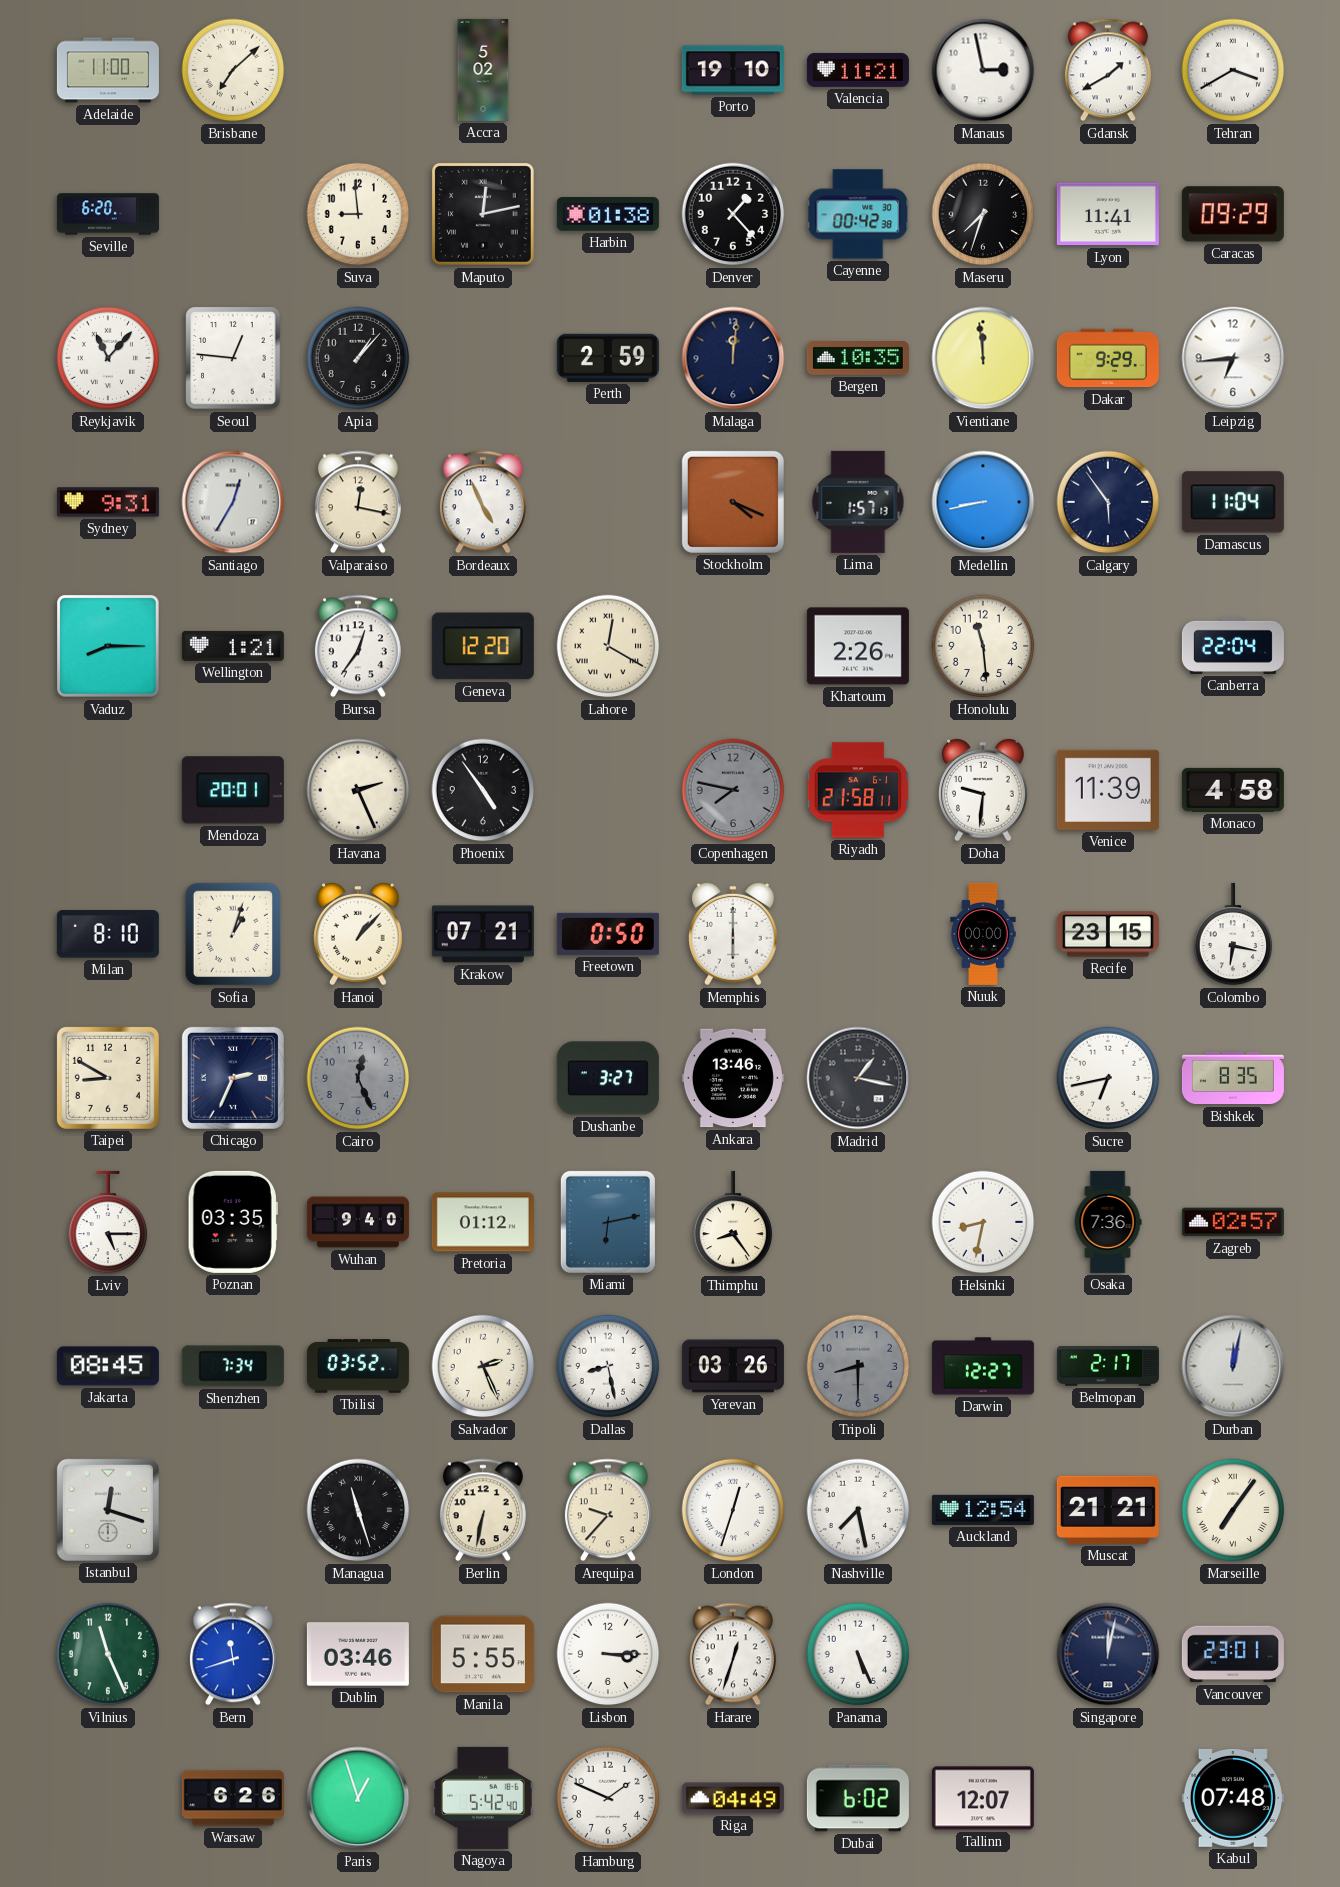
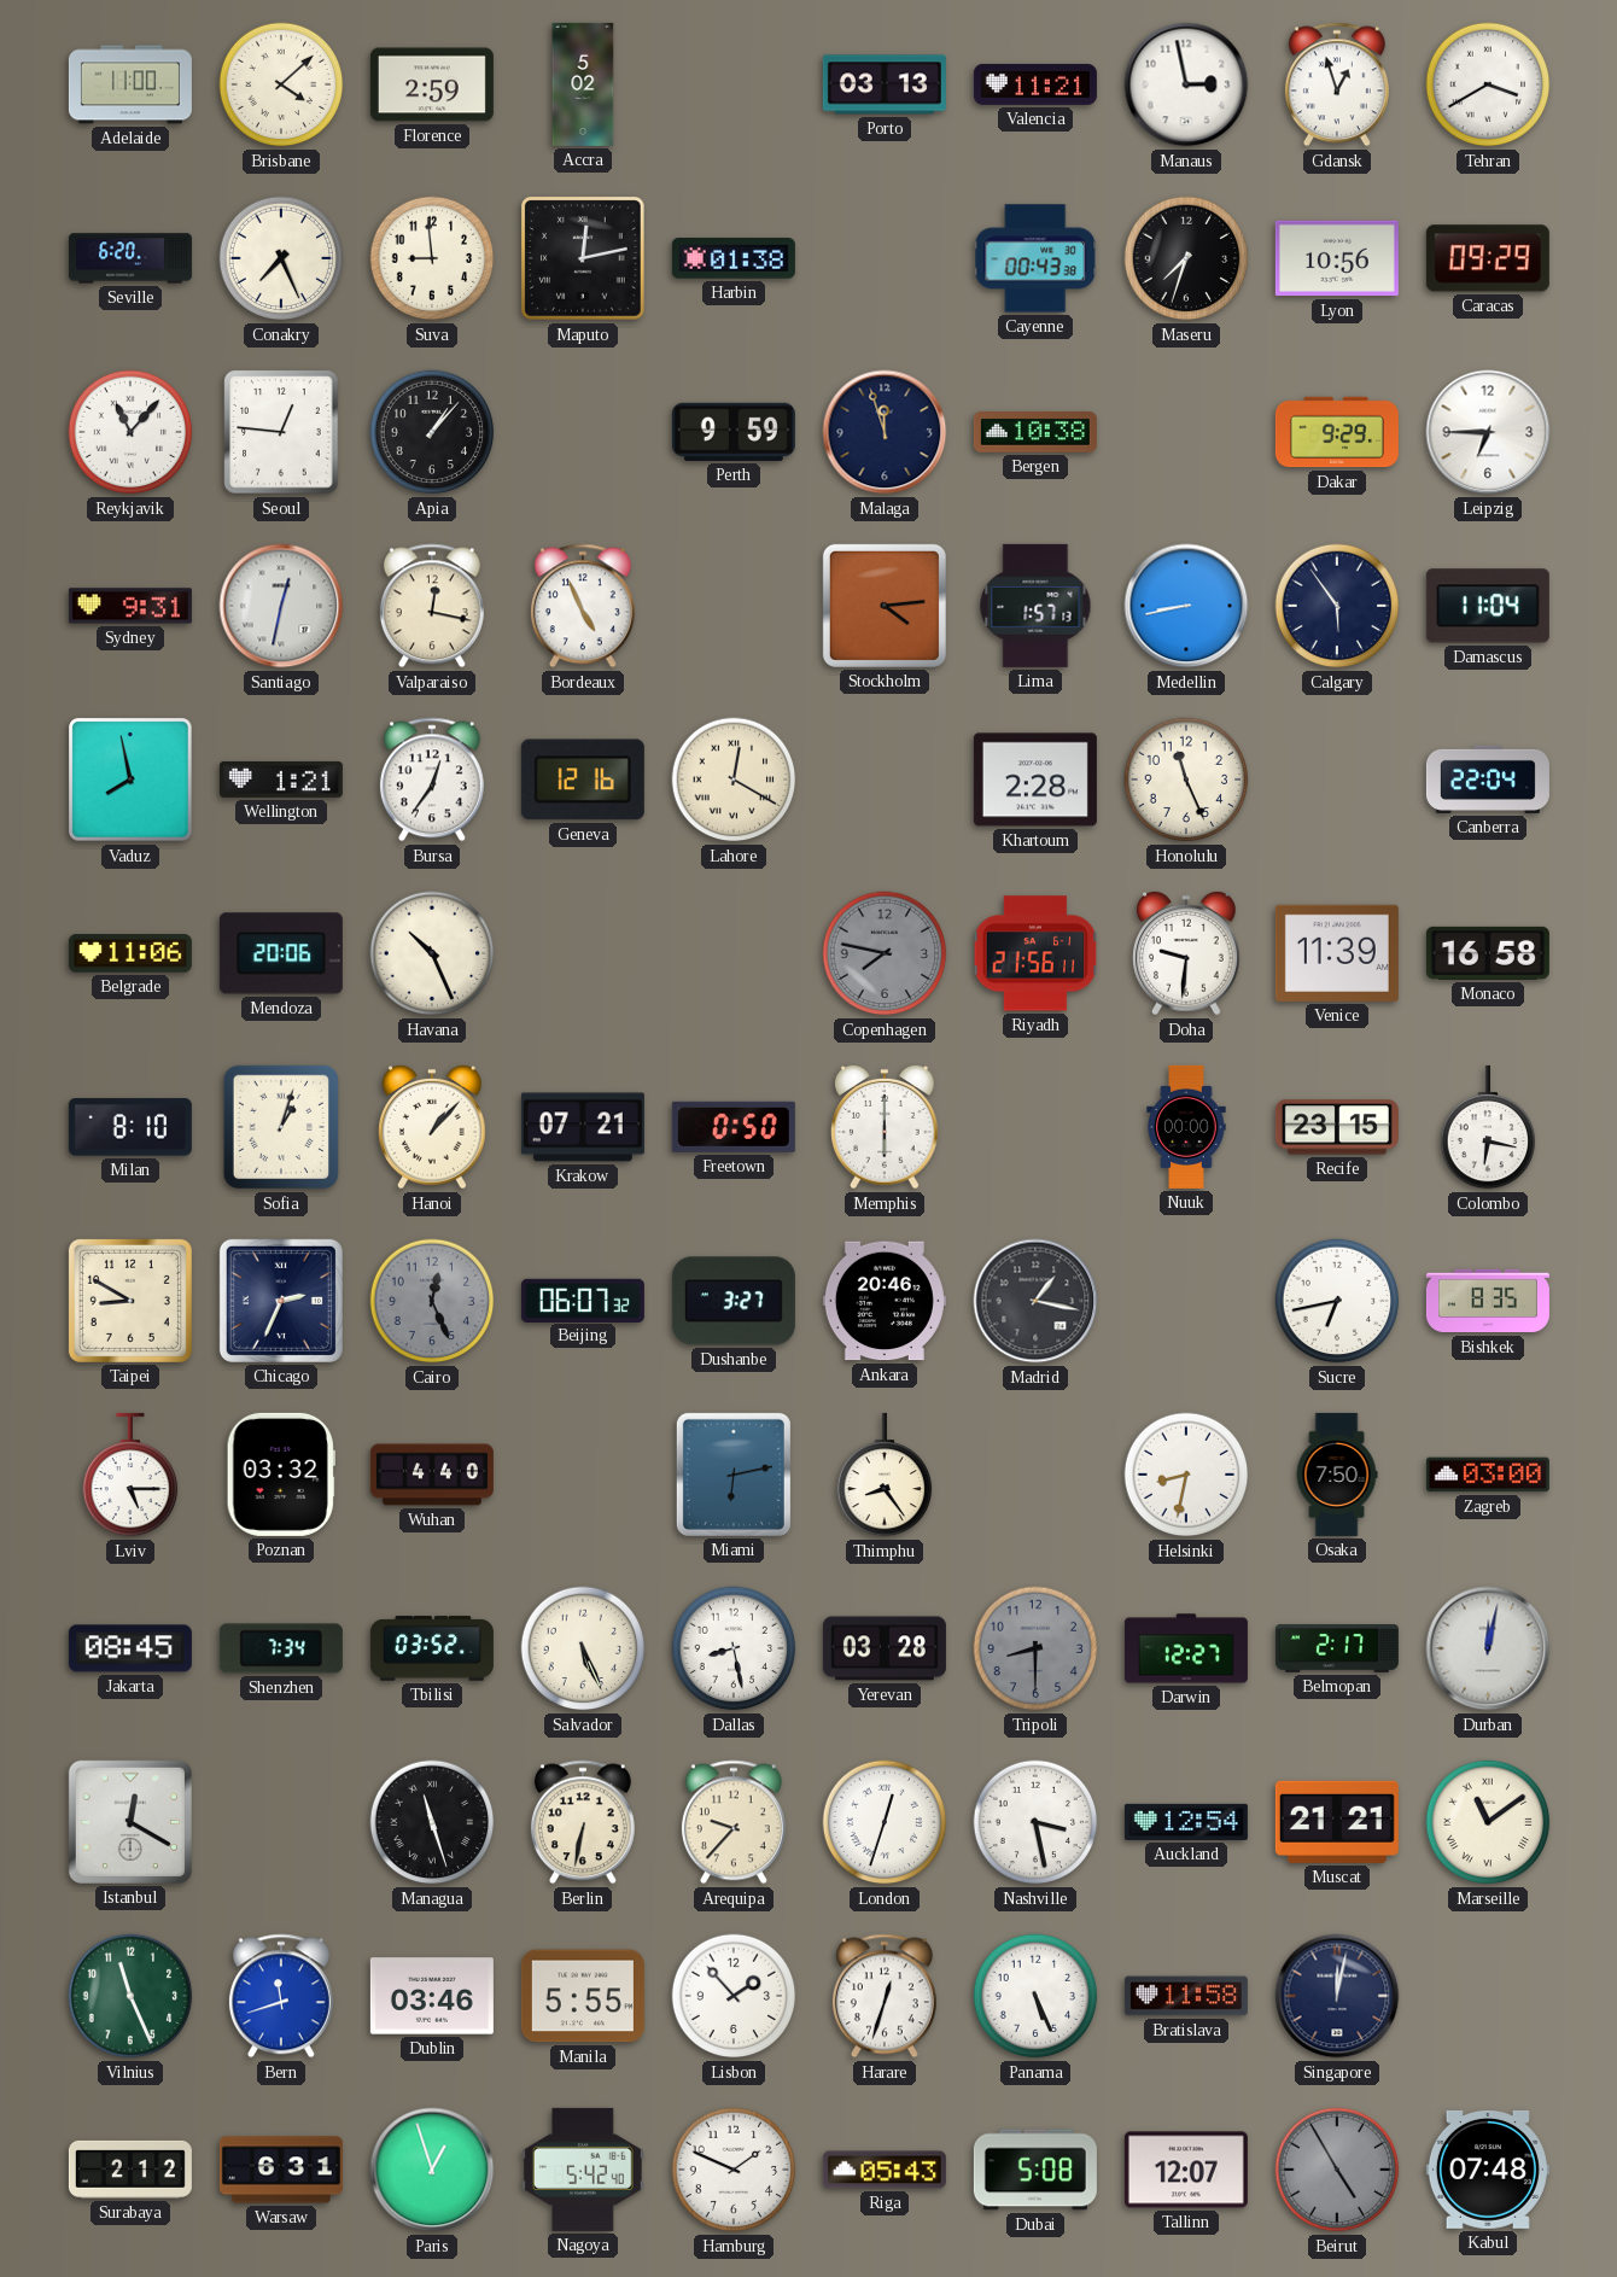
Brisbane: 7:08 -> 4:08 (281, 84)
Florence: none -> 2:59 (432, 84)
Porto: 19:10 -> 03:13 (885, 84)
Gdansk: 1:40 -> 12:57 (1337, 84)
Conakry: none -> 7:26 (281, 258)
Denver: 1:23 -> none (733, 214)
Cayenne: 00:42 -> 00:43 (1035, 258)
Lyon: 11:41 -> 10:56 (1337, 258)
Perth: 2:59 -> 9:59 (734, 432)
Malaga: 12:01 -> 11:57 (885, 432)
Bergen: 10:35 -> 10:38 (1035, 433)
Vientiane: 11:59 -> none (983, 358)
Leipzig: 6:44 -> 6:45 (1488, 432)
Santiago: 12:35 -> 12:32 (281, 606)
Stockholm: 4:19 -> 4:14 (885, 606)
Vaduz: 8:15 -> 7:58 (132, 781)
Geneva: 12:20 -> 12:16 (583, 780)
Khartoum: 2:26 -> 2:28 (1035, 780)
Honolulu: 11:29 -> 11:26 (1186, 780)
Belgrade: none -> 11:06 (130, 953)
Mendoza: 20:01 -> 20:06 (281, 953)
Havana: 2:26 -> 10:26 (432, 953)
Phoenix: 4:54 -> none (483, 790)
Riyadh: 21:58 -> 21:56 (1035, 953)
Monaco: 4:58 -> 16:58 (1488, 953)
Beijing: none -> 06:07 (583, 1300)
Ankara: 13:46 -> 20:46 (885, 1301)
Poznan: 03:35 -> 03:32 (281, 1475)
Wuhan: 9:40 -> 4:40 (432, 1475)
Pretoria: 01:12 -> none (483, 1222)
Osaka: 7:36 -> 7:50 (1337, 1475)
Zagreb: 02:57 -> 03:00 (1488, 1475)
Salvador: 2:26 -> 5:26 (583, 1648)
Yerevan: 03:26 -> 03:28 (885, 1648)
Istanbul: 12:18 -> 12:20 (130, 1822)
Nashville: 7:28 -> 3:28 (1035, 1822)
Marseille: 7:06 -> 11:09 (1488, 1822)
Lisbon: 3:15 -> 1:53 (734, 1996)
Bratislava: none -> 11:58 (1186, 1996)
Vancouver: 23:01 -> none (1233, 1654)
Surabaya: none -> 2:12 (130, 2170)
Warsaw: 6:26 -> 6:31 (281, 2170)
Riga: 04:49 -> 05:43 (885, 2170)
Dubai: 6:02 -> 5:08 (1035, 2170)
Beirut: none -> 4:55 (1337, 2170)
